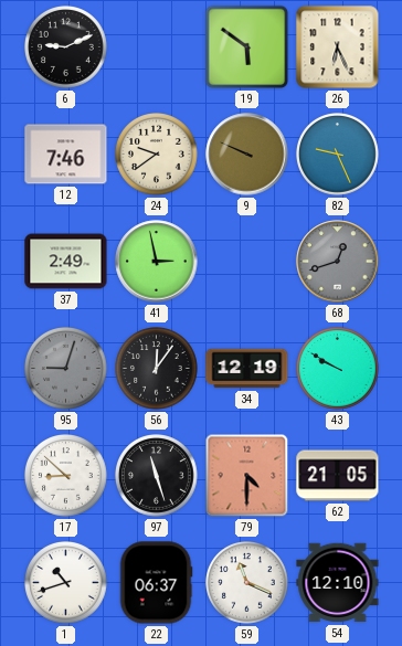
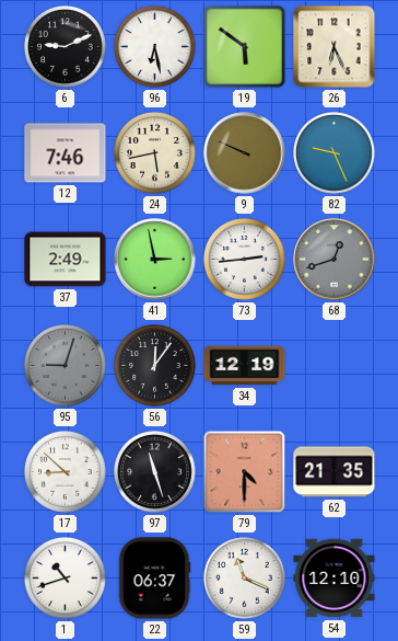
96: none -> 6:28 (155, 47)
24: 9:39 -> 5:43 (155, 153)
73: none -> 2:44 (245, 260)
43: 9:50 -> none (338, 369)
62: 21:05 -> 21:35 (335, 472)
